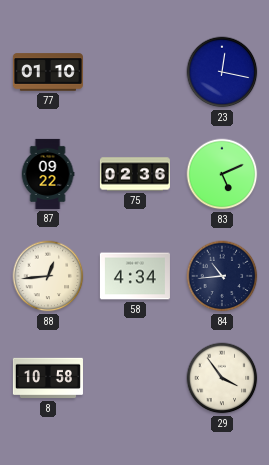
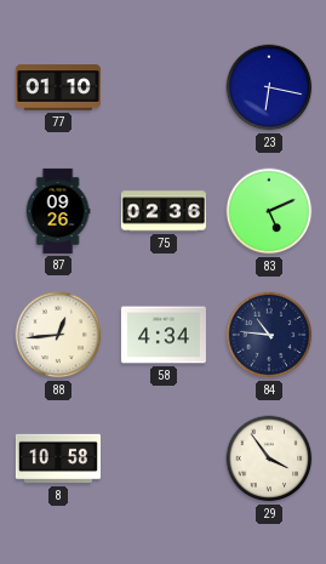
23: 12:17 -> 6:17 (269, 87)
87: 09:22 -> 09:26 (58, 211)
84: 10:44 -> 10:46 (269, 335)
